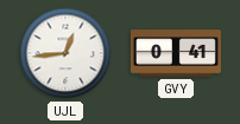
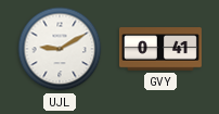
UJL: 12:44 -> 9:10 (60, 49)
